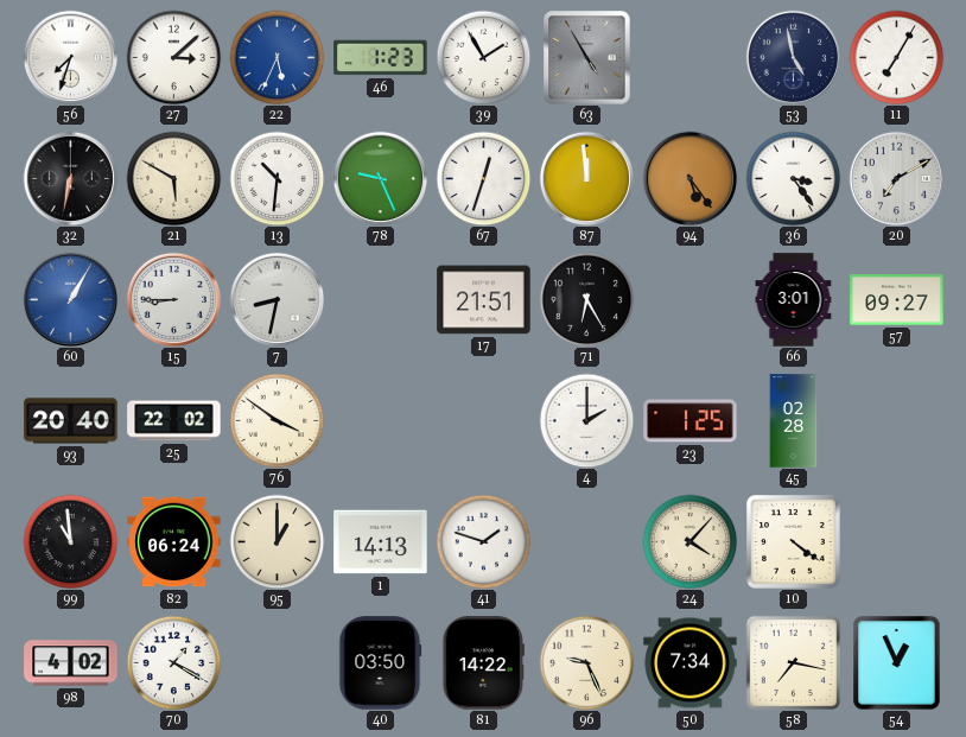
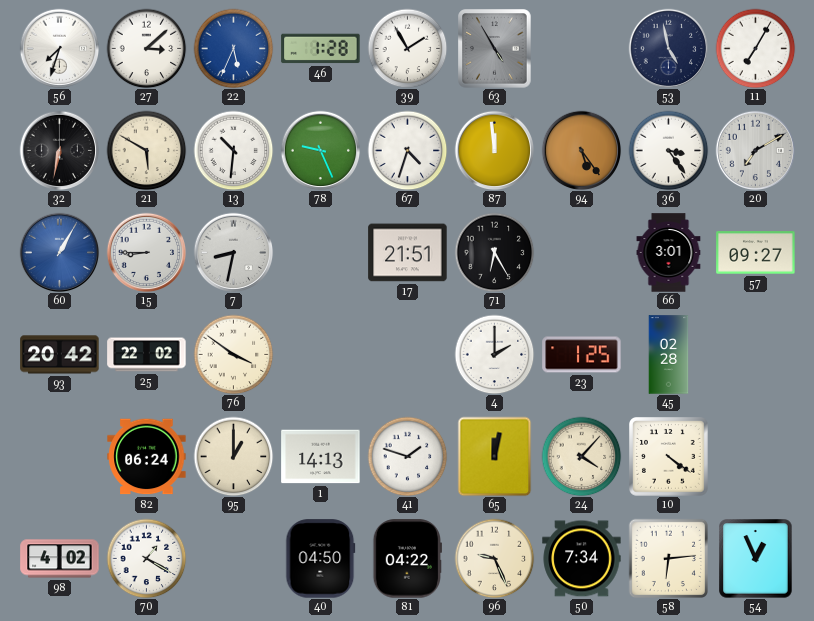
46: 1:23 -> 1:28 (321, 49)
67: 12:33 -> 4:33 (407, 150)
93: 20:40 -> 20:42 (60, 355)
99: 10:59 -> none (70, 541)
65: none -> 12:02 (495, 456)
40: 03:50 -> 04:50 (321, 559)
81: 14:22 -> 04:22 (407, 559)
58: 7:17 -> 6:14 (668, 558)
